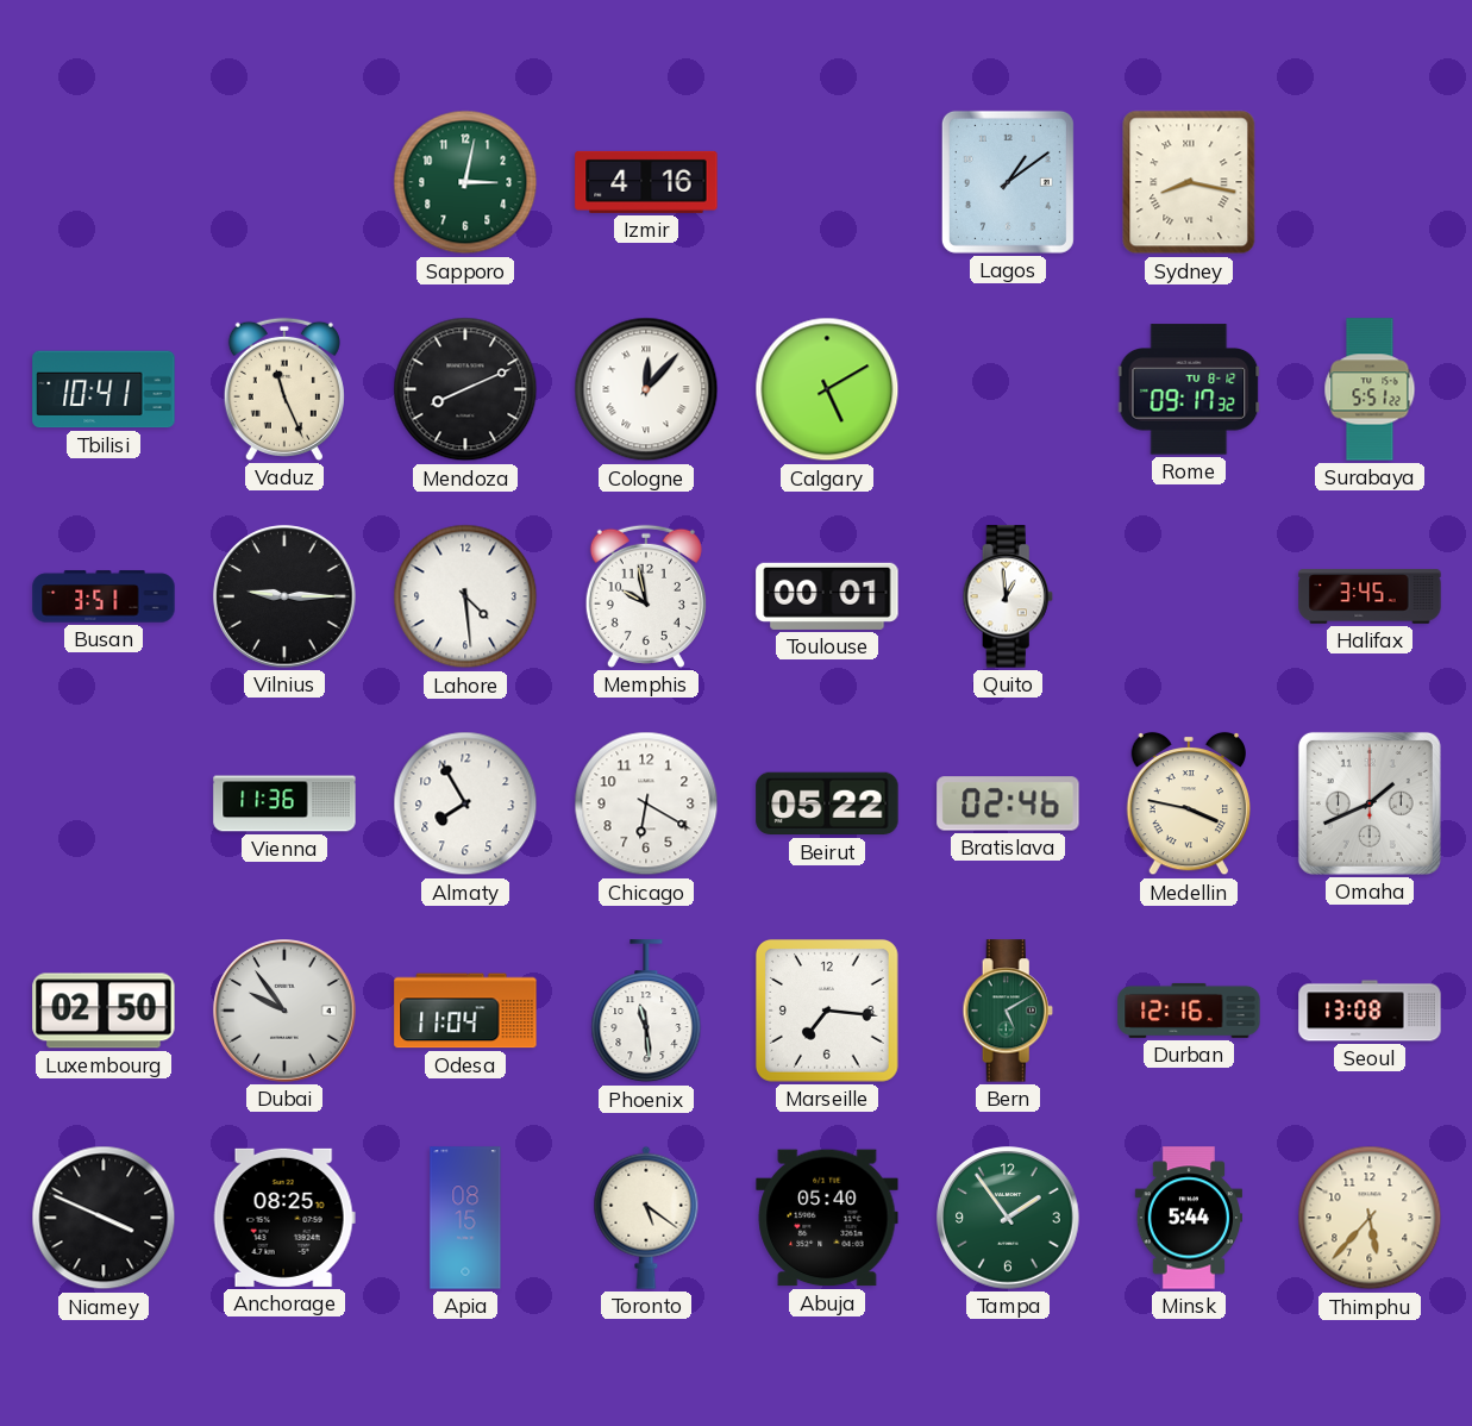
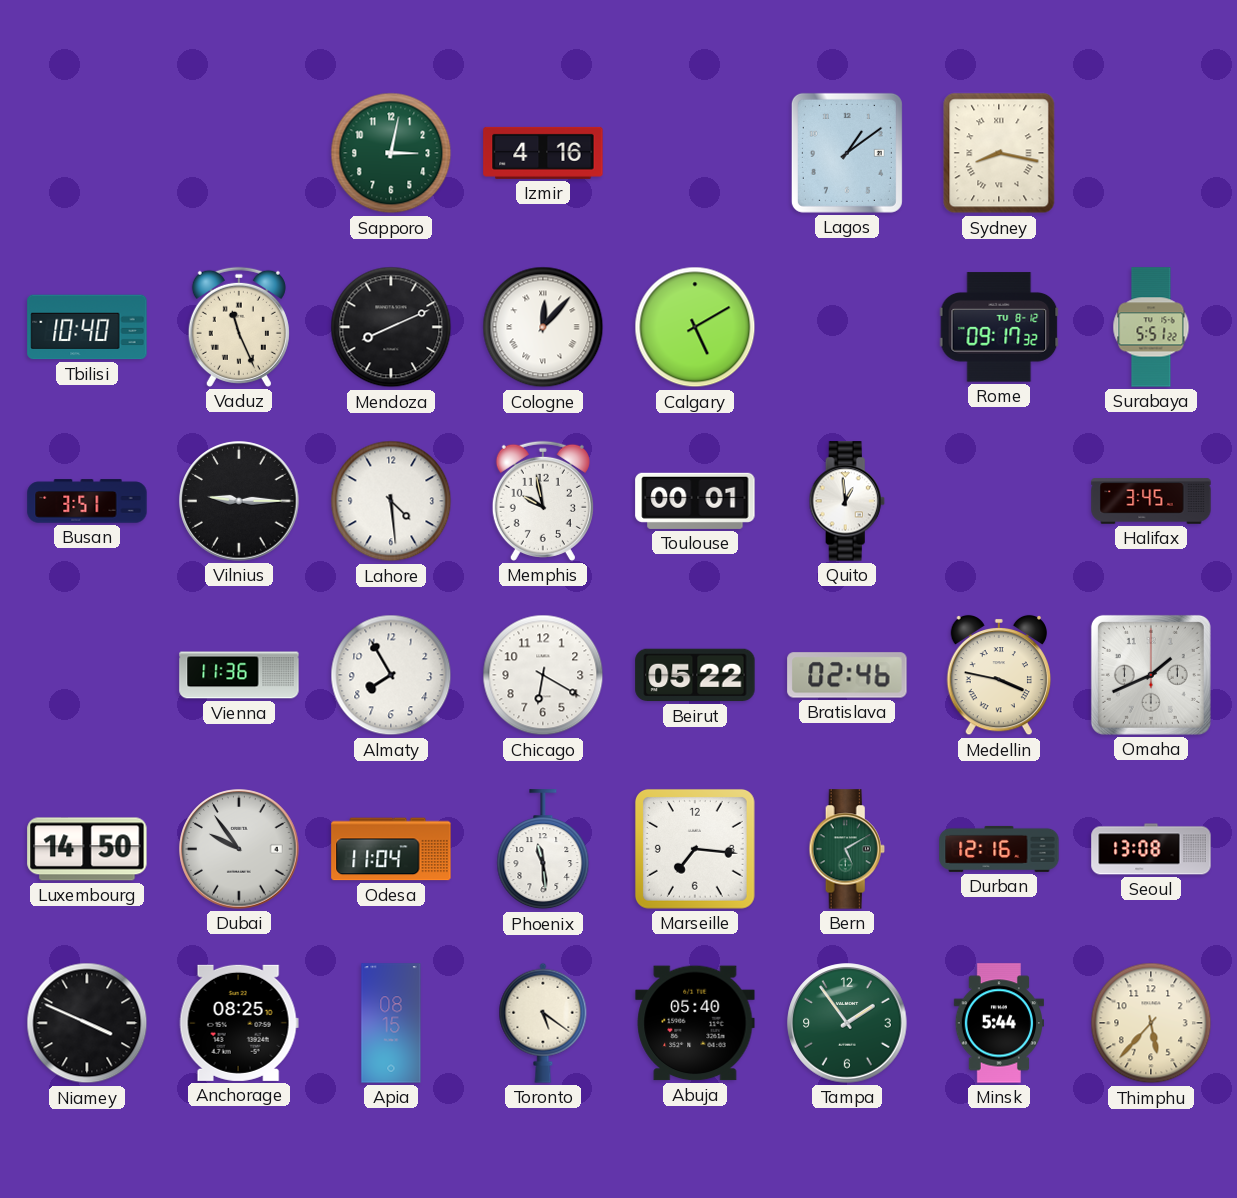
Tbilisi: 10:41 -> 10:40 (87, 327)
Luxembourg: 02:50 -> 14:50 (87, 849)
